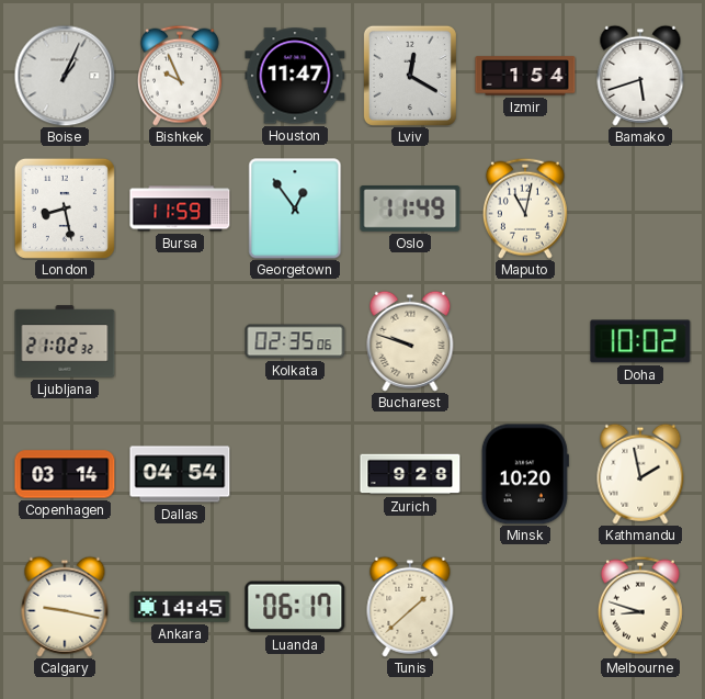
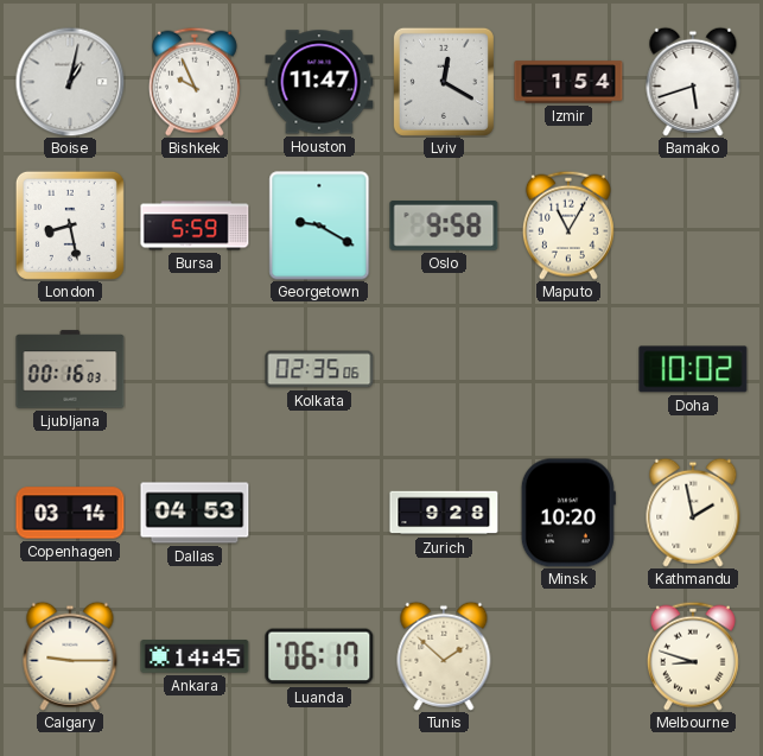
Boise: 1:04 -> 1:02 (70, 82)
Bursa: 11:59 -> 5:59 (195, 225)
Georgetown: 12:54 -> 9:20 (319, 225)
Oslo: 11:49 -> 9:58 (444, 227)
Maputo: 11:02 -> 11:05 (568, 225)
Ljubljana: 21:02 -> 00:16 (70, 369)
Bucharest: 9:48 -> none (410, 341)
Dallas: 04:54 -> 04:53 (195, 513)
Calgary: 9:17 -> 9:15 (70, 656)
Tunis: 1:38 -> 1:52 (444, 656)
